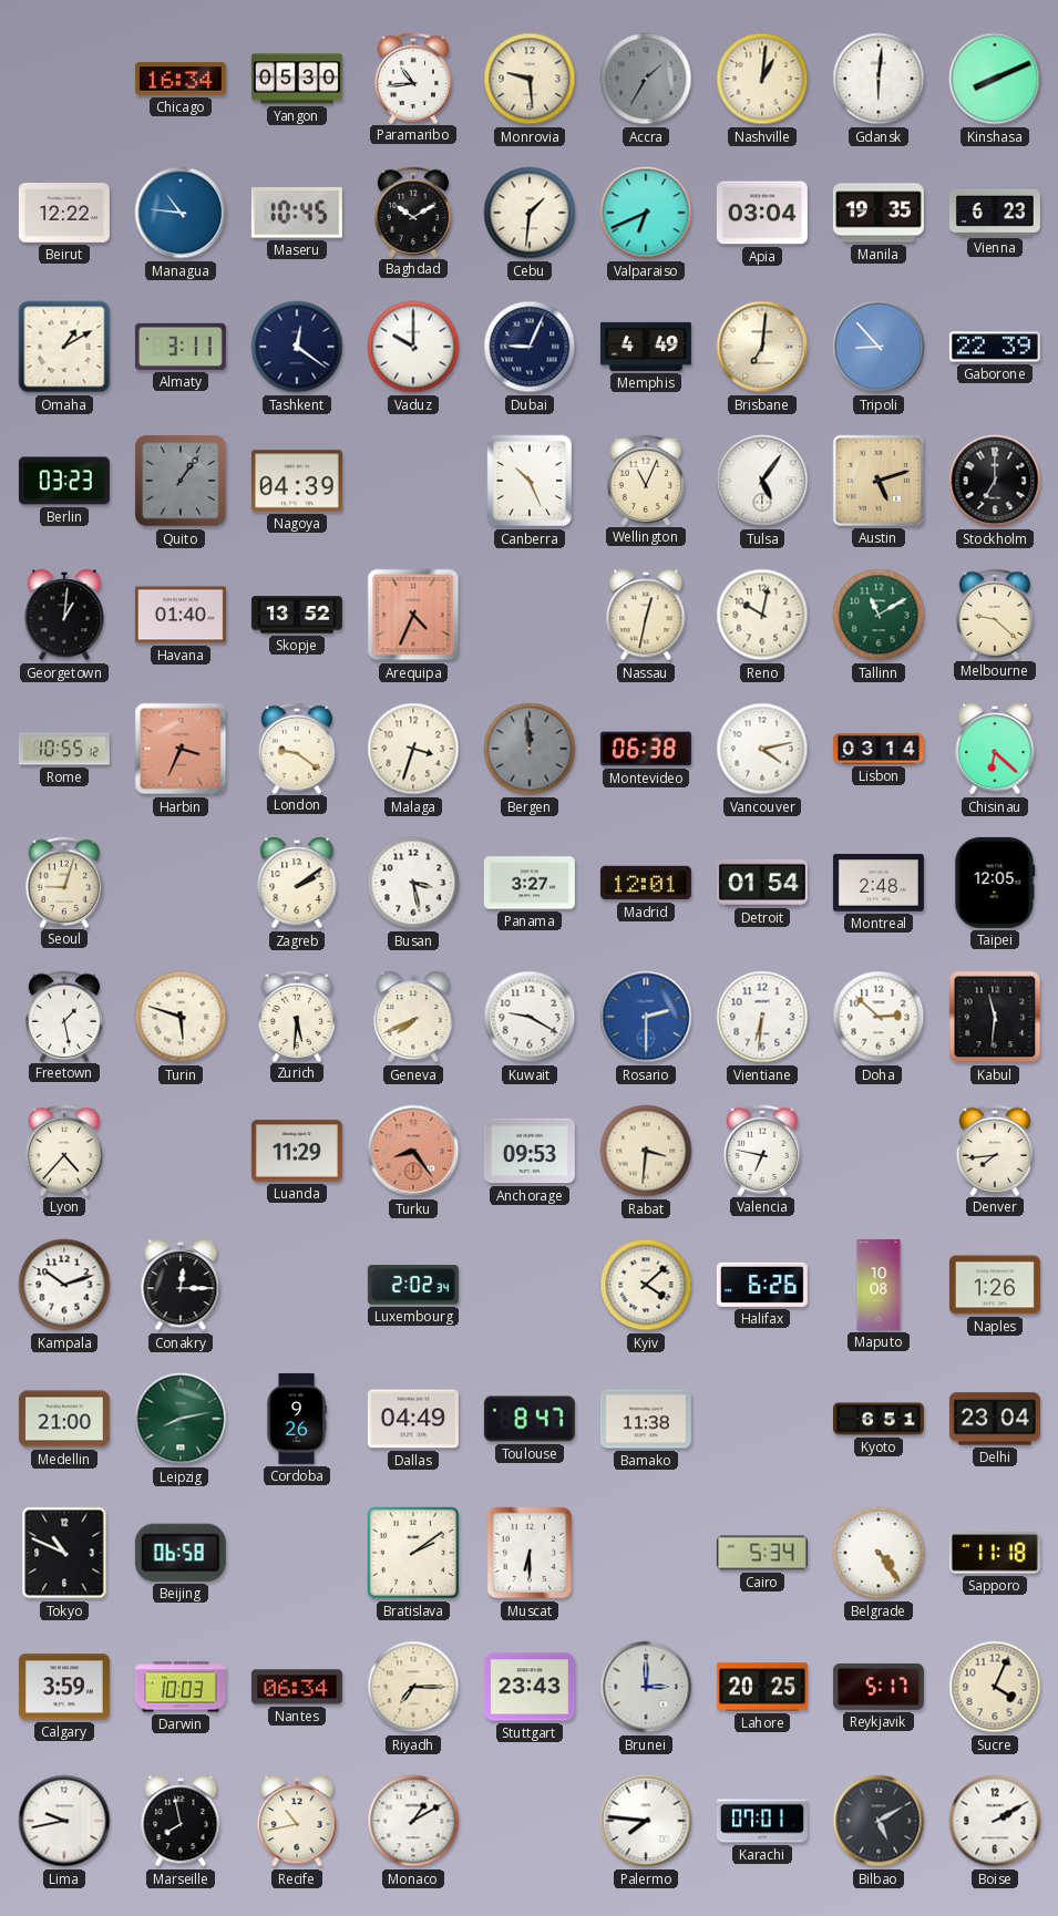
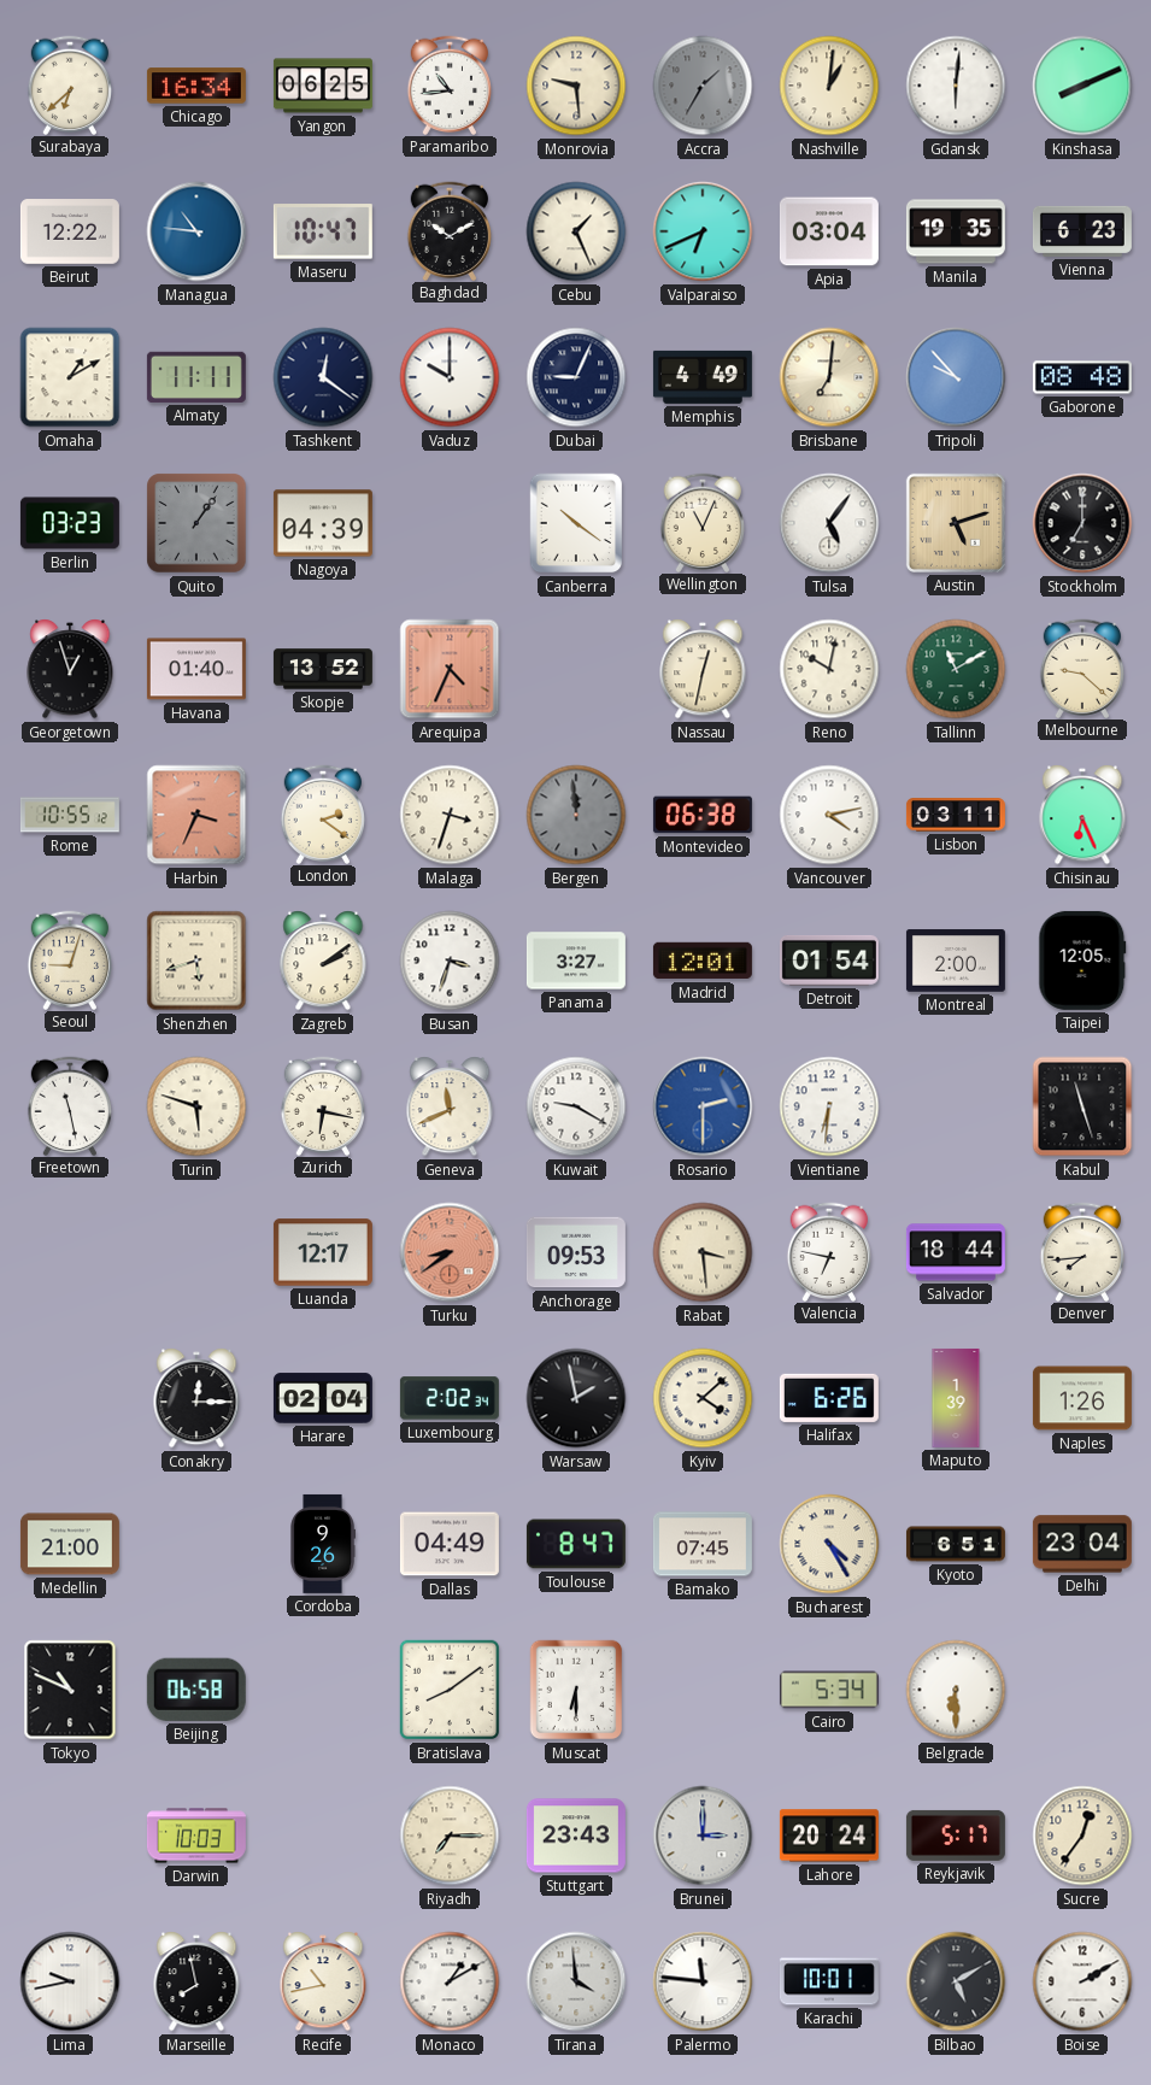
Surabaya: none -> 6:38 (70, 84)
Yangon: 05:30 -> 06:25 (323, 86)
Maseru: 10:45 -> 10:47 (323, 231)
Cebu: 1:31 -> 1:26 (576, 231)
Almaty: 3:11 -> 11:11 (196, 377)
Tripoli: 8:53 -> 9:53 (956, 377)
Gaborone: 22:39 -> 08:48 (1082, 377)
Canberra: 10:26 -> 10:21 (576, 523)
Georgetown: 1:01 -> 12:57 (70, 669)
London: 9:21 -> 2:21 (323, 814)
Lisbon: 03:14 -> 03:11 (956, 815)
Chisinau: 6:22 -> 6:26 (1082, 815)
Shenzhen: none -> 5:42 (196, 961)
Busan: 3:28 -> 3:33 (450, 961)
Montreal: 2:48 -> 2:00 (956, 961)
Freetown: 1:28 -> 11:28 (70, 1105)
Zurich: 5:31 -> 6:17 (323, 1105)
Geneva: 7:41 -> 11:41 (450, 1106)
Doha: 2:52 -> none (879, 1017)
Kabul: 11:31 -> 11:27 (1082, 1106)
Lyon: 4:37 -> none (64, 1150)
Luanda: 11:29 -> 12:17 (323, 1252)
Turku: 8:24 -> 8:39 (450, 1252)
Rabat: 3:31 -> 3:29 (703, 1252)
Salvador: none -> 18:44 (956, 1252)
Kampala: 10:12 -> none (64, 1285)
Harare: none -> 02:04 (323, 1398)
Warsaw: none -> 1:58 (576, 1398)
Maputo: 10:08 -> 1:39 (956, 1398)
Leipzig: 8:13 -> none (181, 1419)
Bamako: 11:38 -> 07:45 (703, 1544)
Bucharest: none -> 4:25 (829, 1544)
Bratislava: 2:09 -> 8:09 (450, 1690)
Belgrade: 4:24 -> 6:30 (956, 1690)
Sapporo: 11:18 -> none (995, 1553)
Calgary: 3:59 -> none (64, 1687)
Nantes: 06:34 -> none (297, 1687)
Lahore: 20:25 -> 20:24 (829, 1836)
Sucre: 4:04 -> 12:36 (1082, 1836)
Tirana: none -> 3:59 (576, 1981)
Palermo: 7:46 -> 11:46 (703, 1981)
Karachi: 07:01 -> 10:01 (829, 1981)
